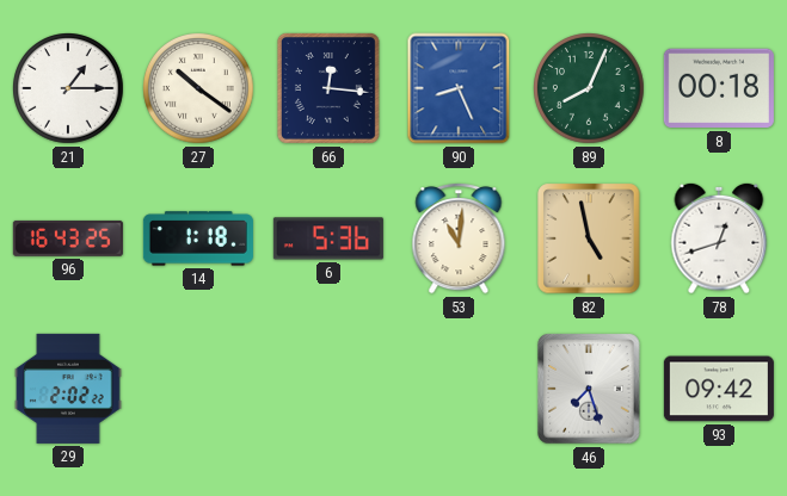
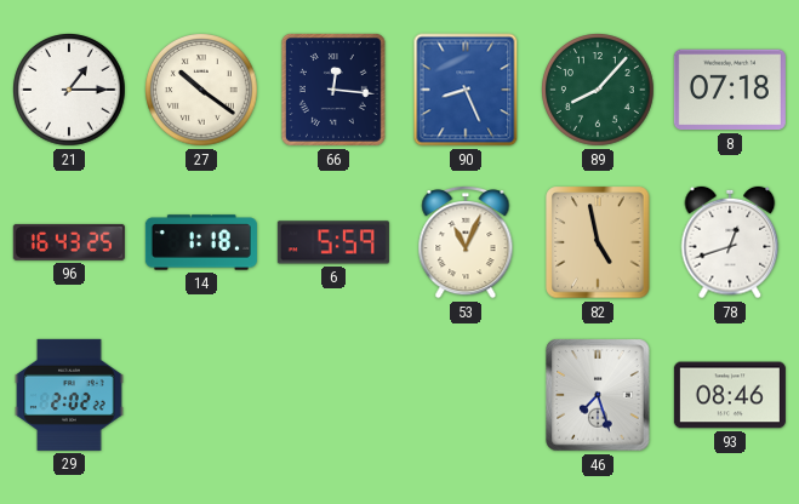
89: 8:04 -> 8:07 (599, 91)
8: 00:18 -> 07:18 (730, 90)
6: 5:36 -> 5:59 (333, 242)
53: 11:01 -> 11:04 (466, 244)
93: 09:42 -> 08:46 (730, 395)
